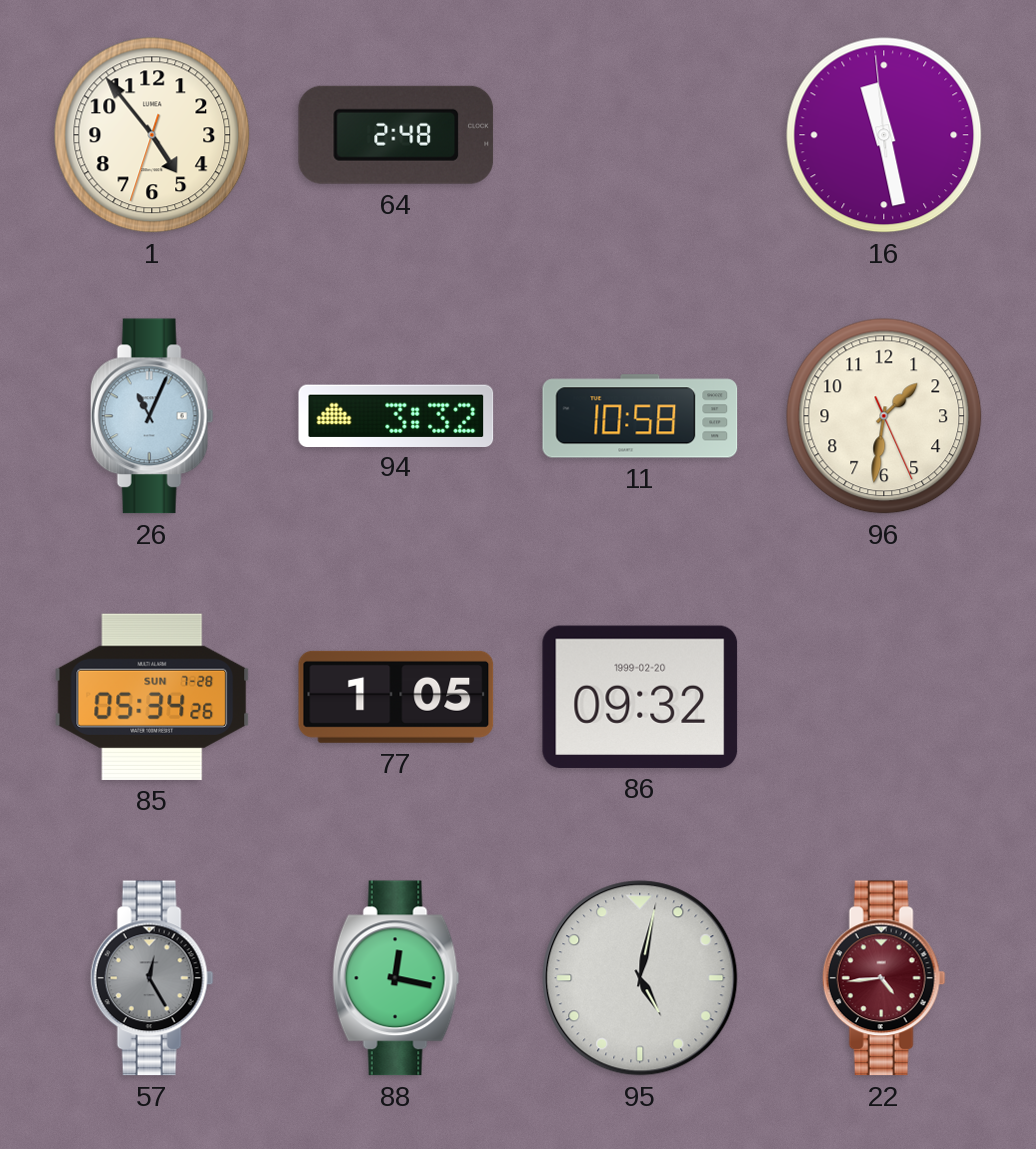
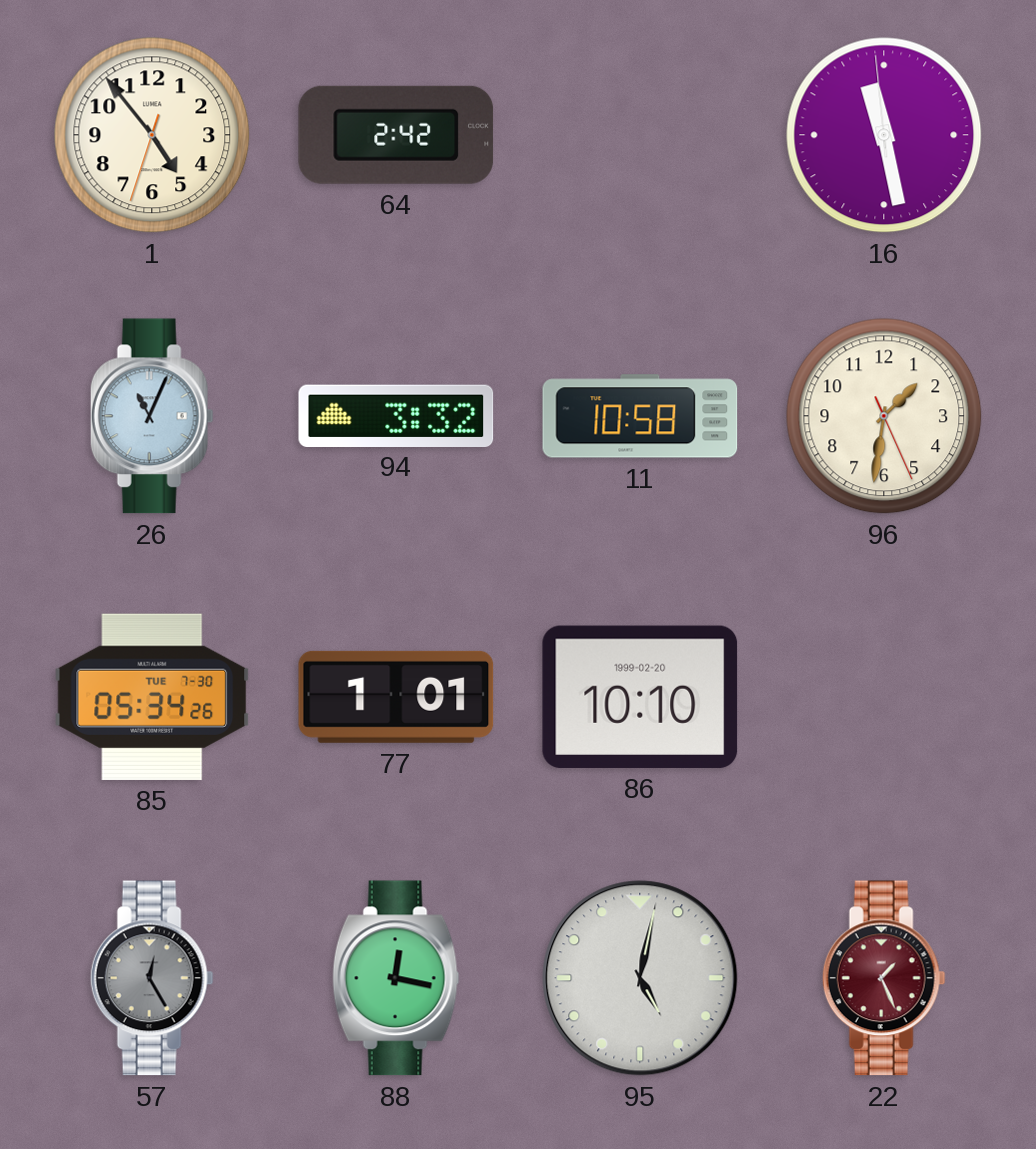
64: 2:48 -> 2:42 (396, 135)
85 date: SUN 7-28 -> TUE 7-30 (152, 697)
77: 1:05 -> 1:01 (396, 697)
86: 09:32 -> 10:10 (640, 697)
22: 4:44 -> 1:26 (884, 978)
